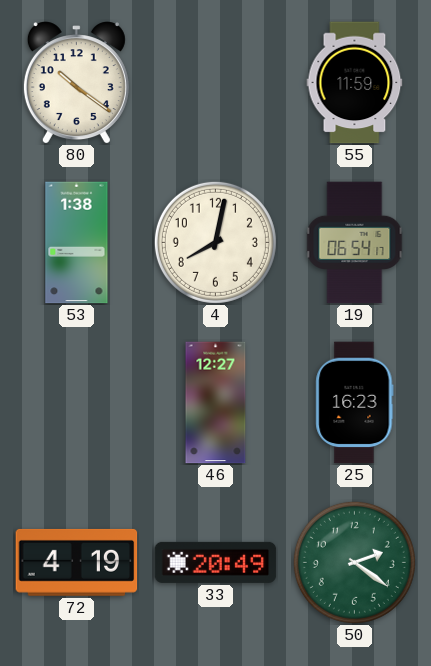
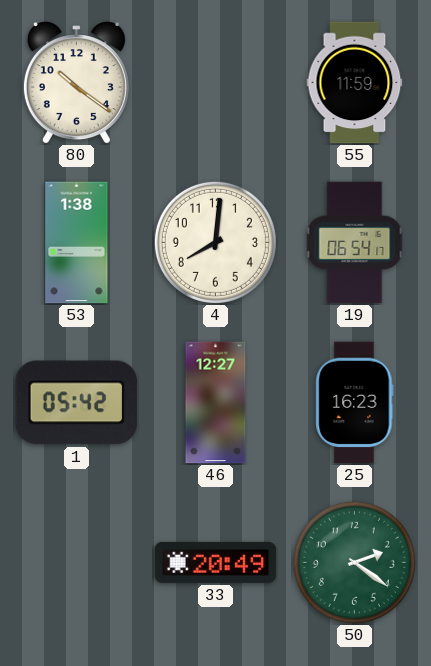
4: 8:02 -> 8:01 (215, 242)
1: none -> 05:42 (77, 403)
72: 4:19 -> none (77, 562)
